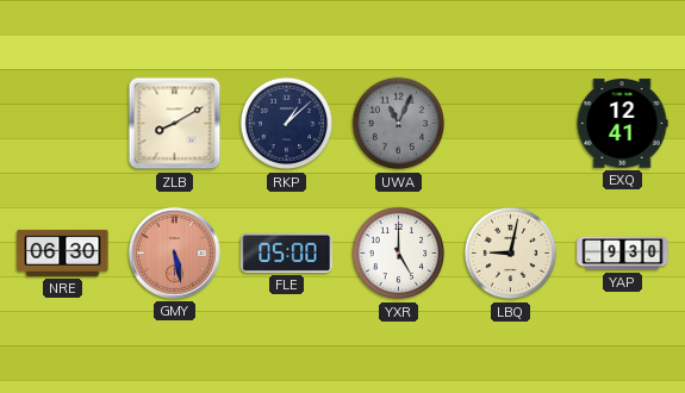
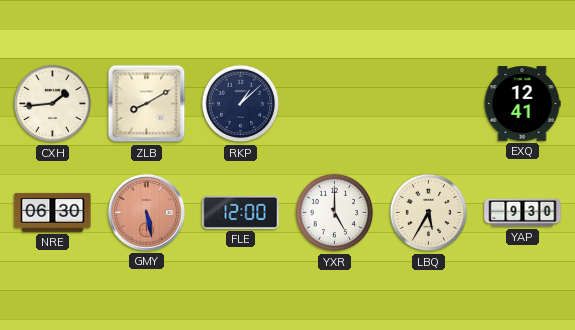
CXH: none -> 1:44 (53, 104)
UWA: 11:04 -> none (399, 124)
FLE: 05:00 -> 12:00 (241, 212)
LBQ: 9:02 -> 5:35 (429, 213)
